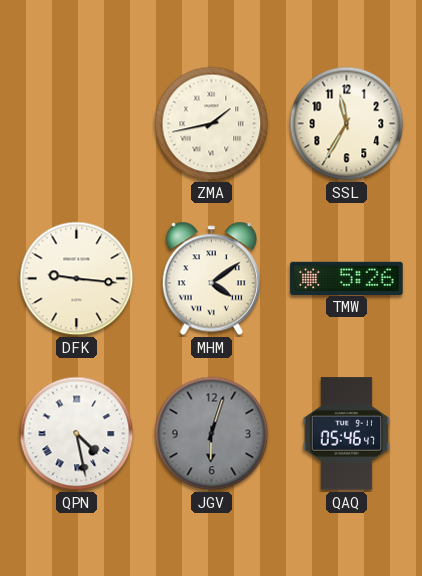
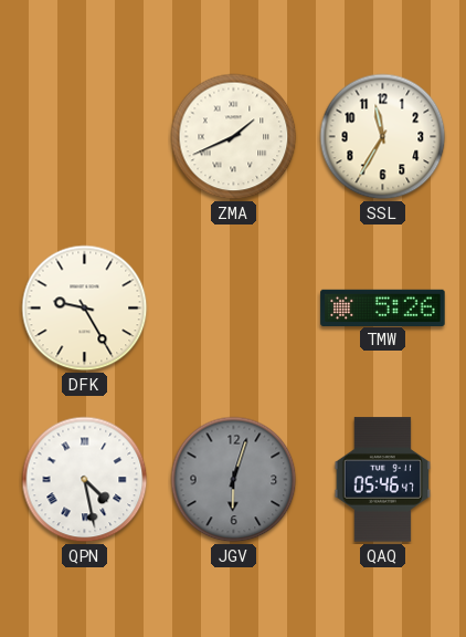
ZMA: 1:43 -> 1:41 (234, 137)
DFK: 9:16 -> 9:25 (85, 309)
MHM: 4:09 -> none (211, 279)
